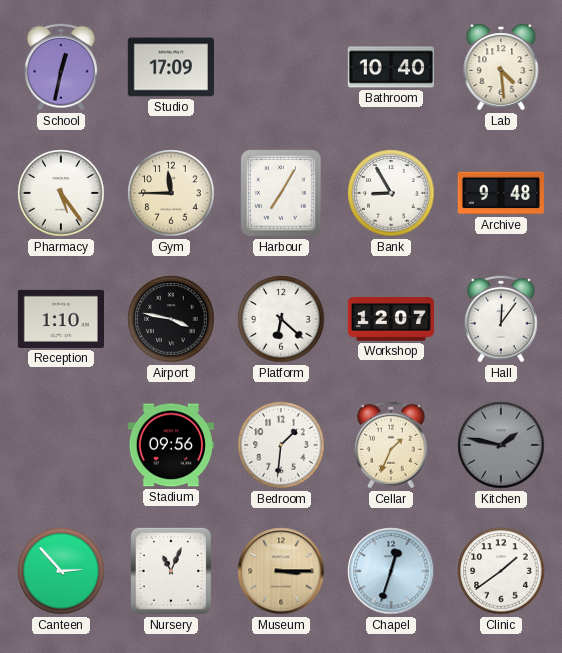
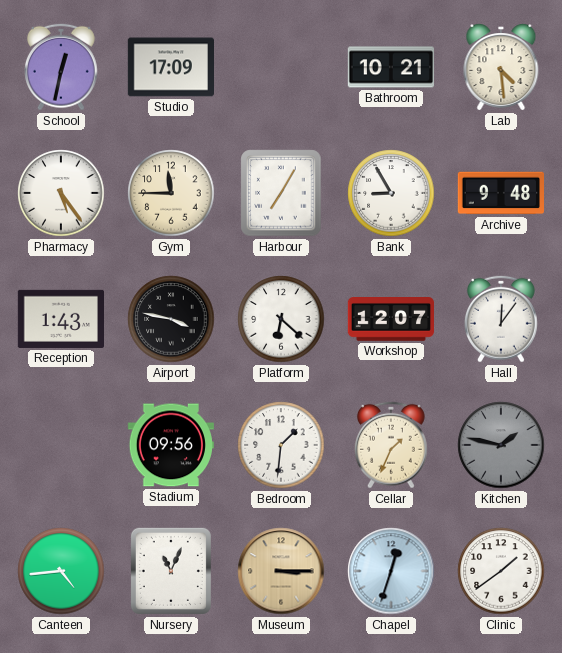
Bathroom: 10:40 -> 10:21 (390, 67)
Reception: 1:10 -> 1:43 (60, 319)
Canteen: 2:53 -> 4:44 (61, 571)
